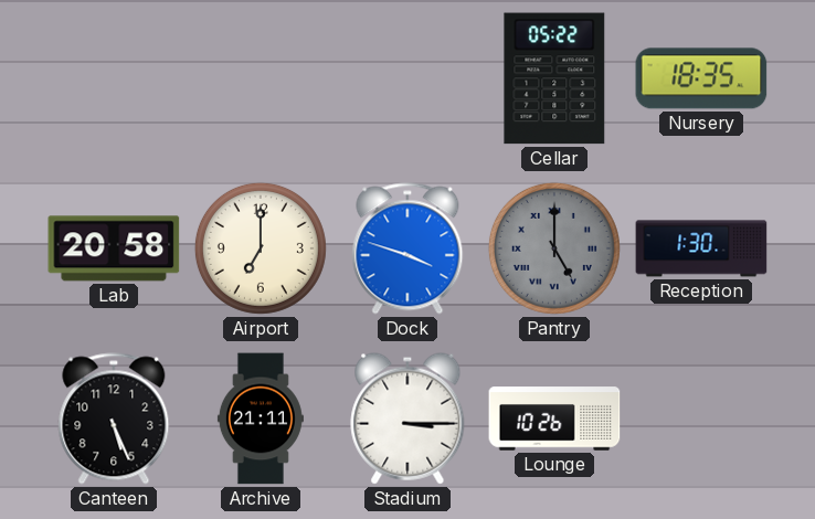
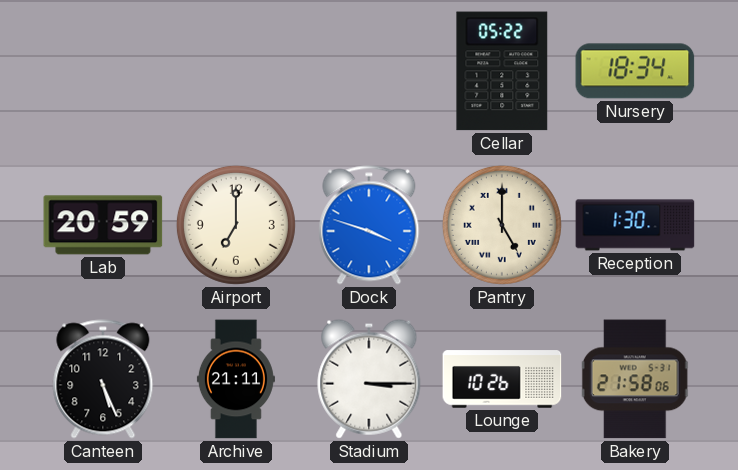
Nursery: 18:35 -> 18:34 (635, 71)
Lab: 20:58 -> 20:59 (103, 225)
Pantry dial: grey -> cream (502, 225)
Bakery: none -> 21:58 (635, 379)
